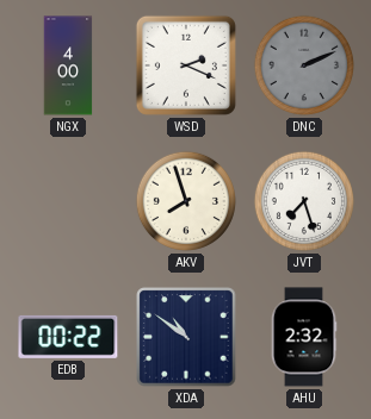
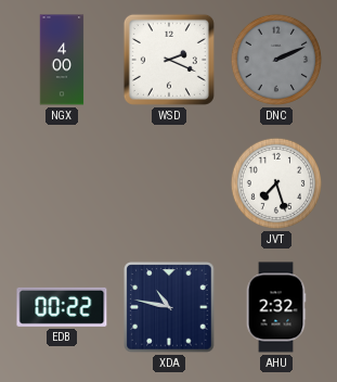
AKV: 7:57 -> none (186, 201)
XDA: 10:51 -> 10:47 (169, 307)
